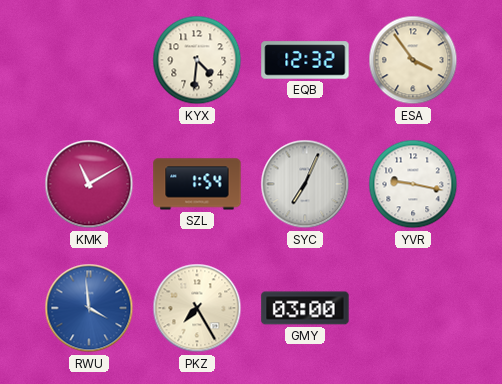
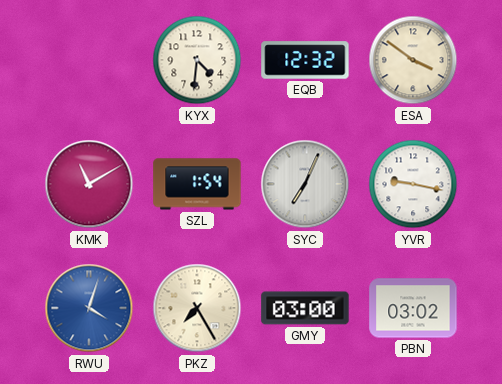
ESA: 3:54 -> 3:51 (413, 60)
RWU: 3:59 -> 4:03 (89, 308)
PBN: none -> 03:02 (413, 308)
